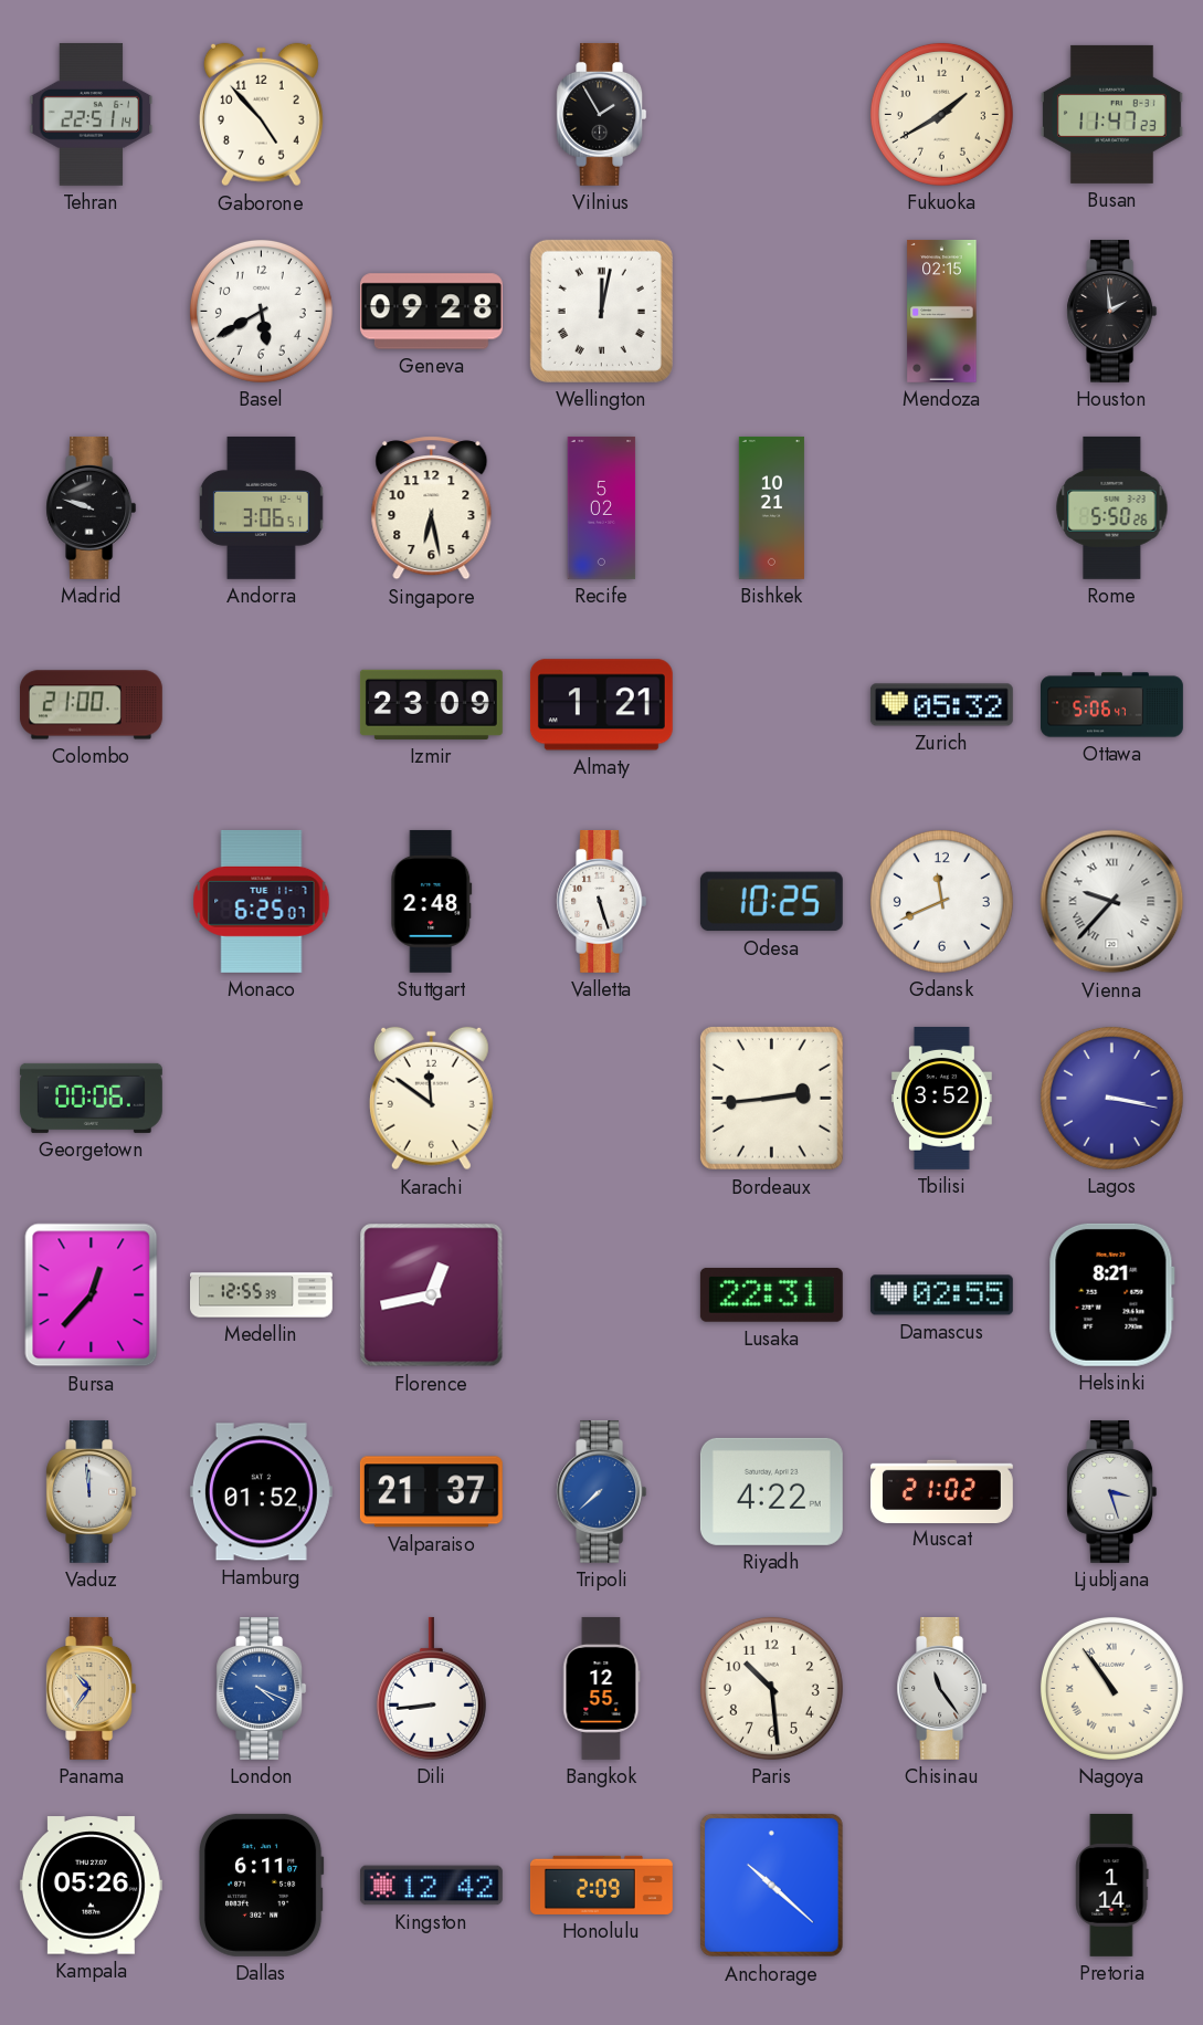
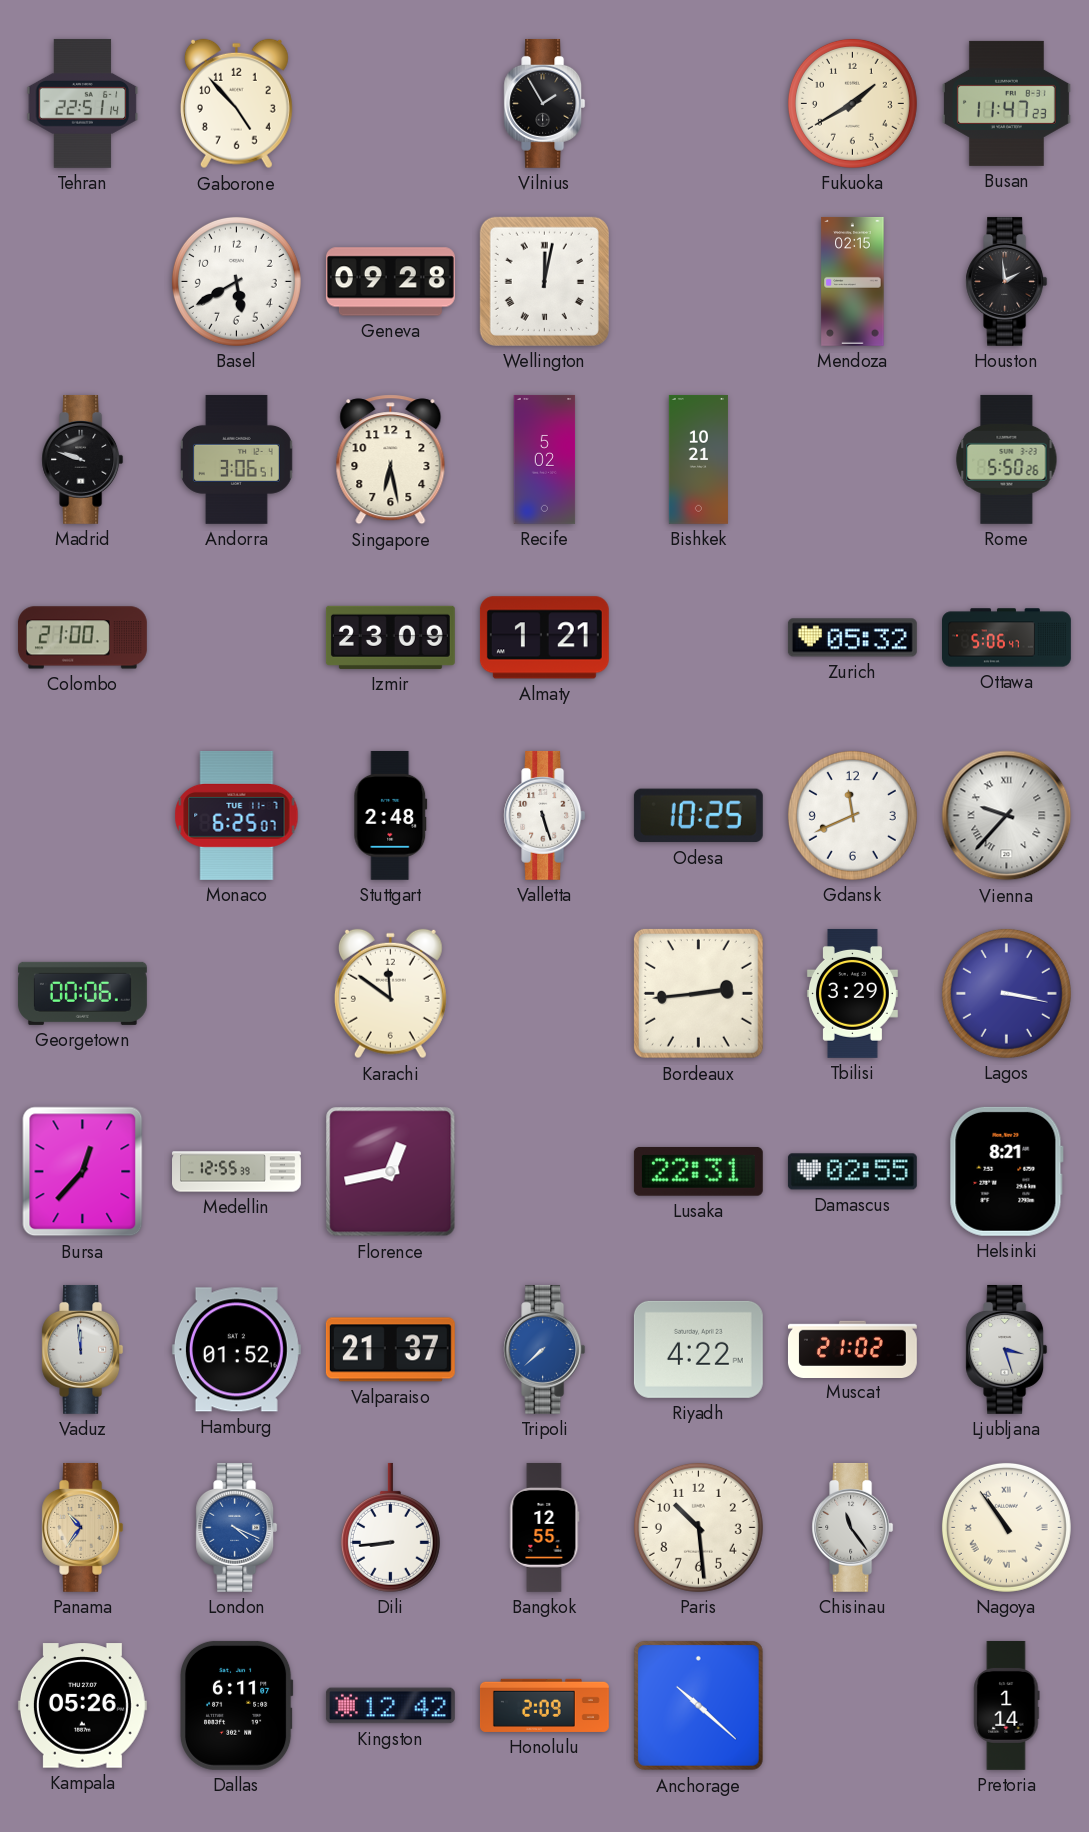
Tbilisi: 3:52 -> 3:29 (852, 993)
